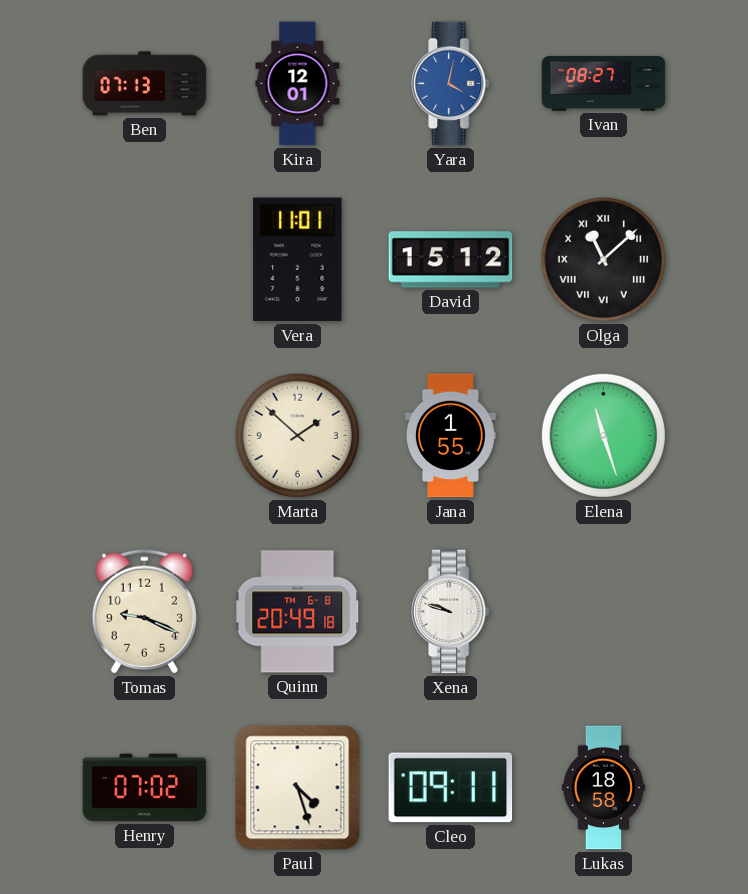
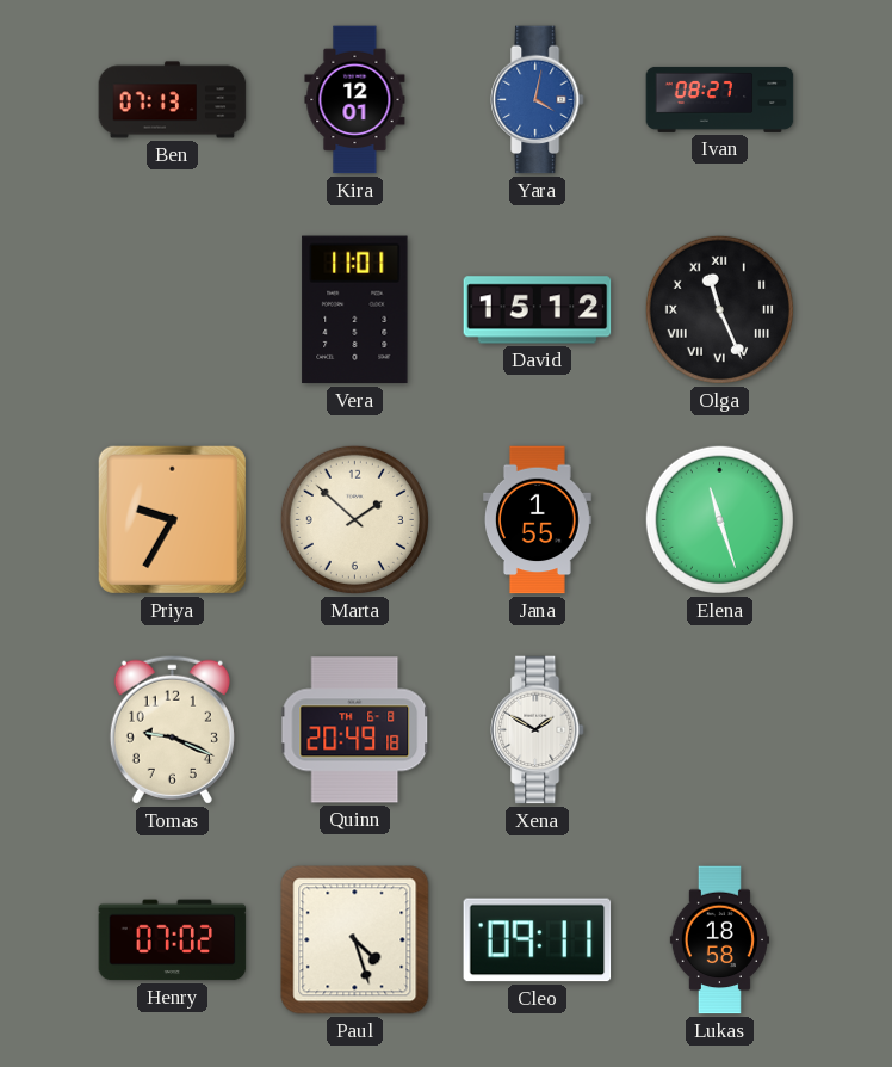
Olga: 11:08 -> 11:26 (719, 309)
Priya: none -> 9:35 (172, 519)
Xena: 9:48 -> 1:50 (538, 730)
